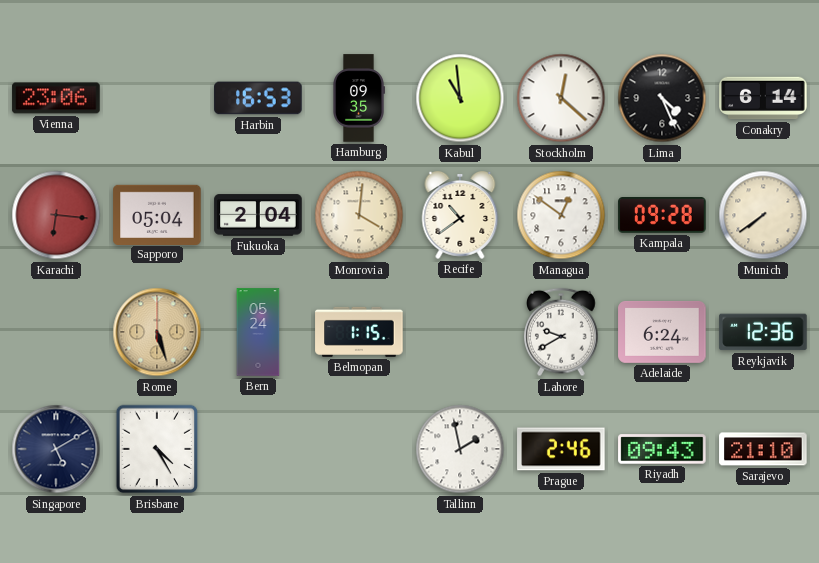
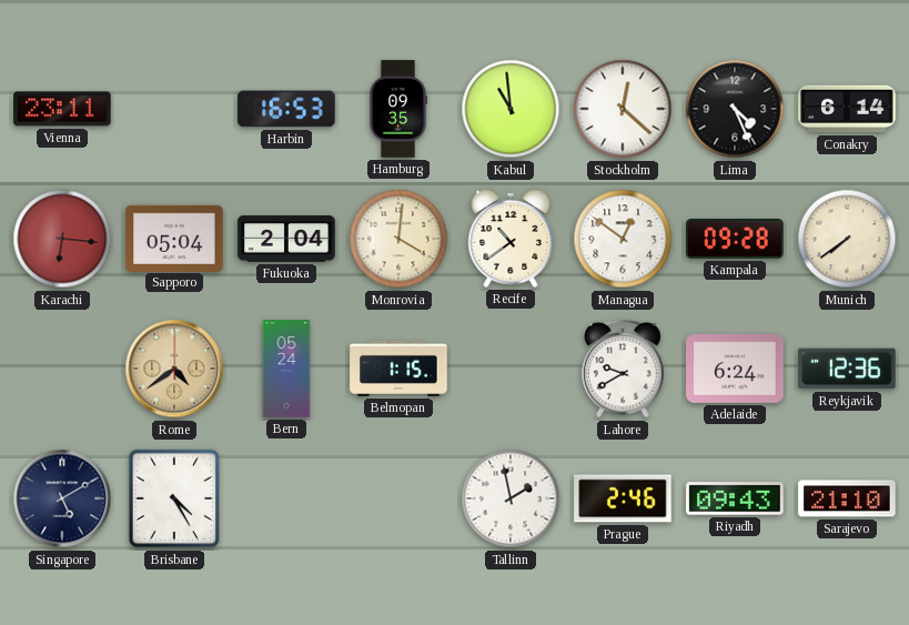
Vienna: 23:06 -> 23:11 (62, 109)
Rome: 5:27 -> 4:39 (174, 369)
